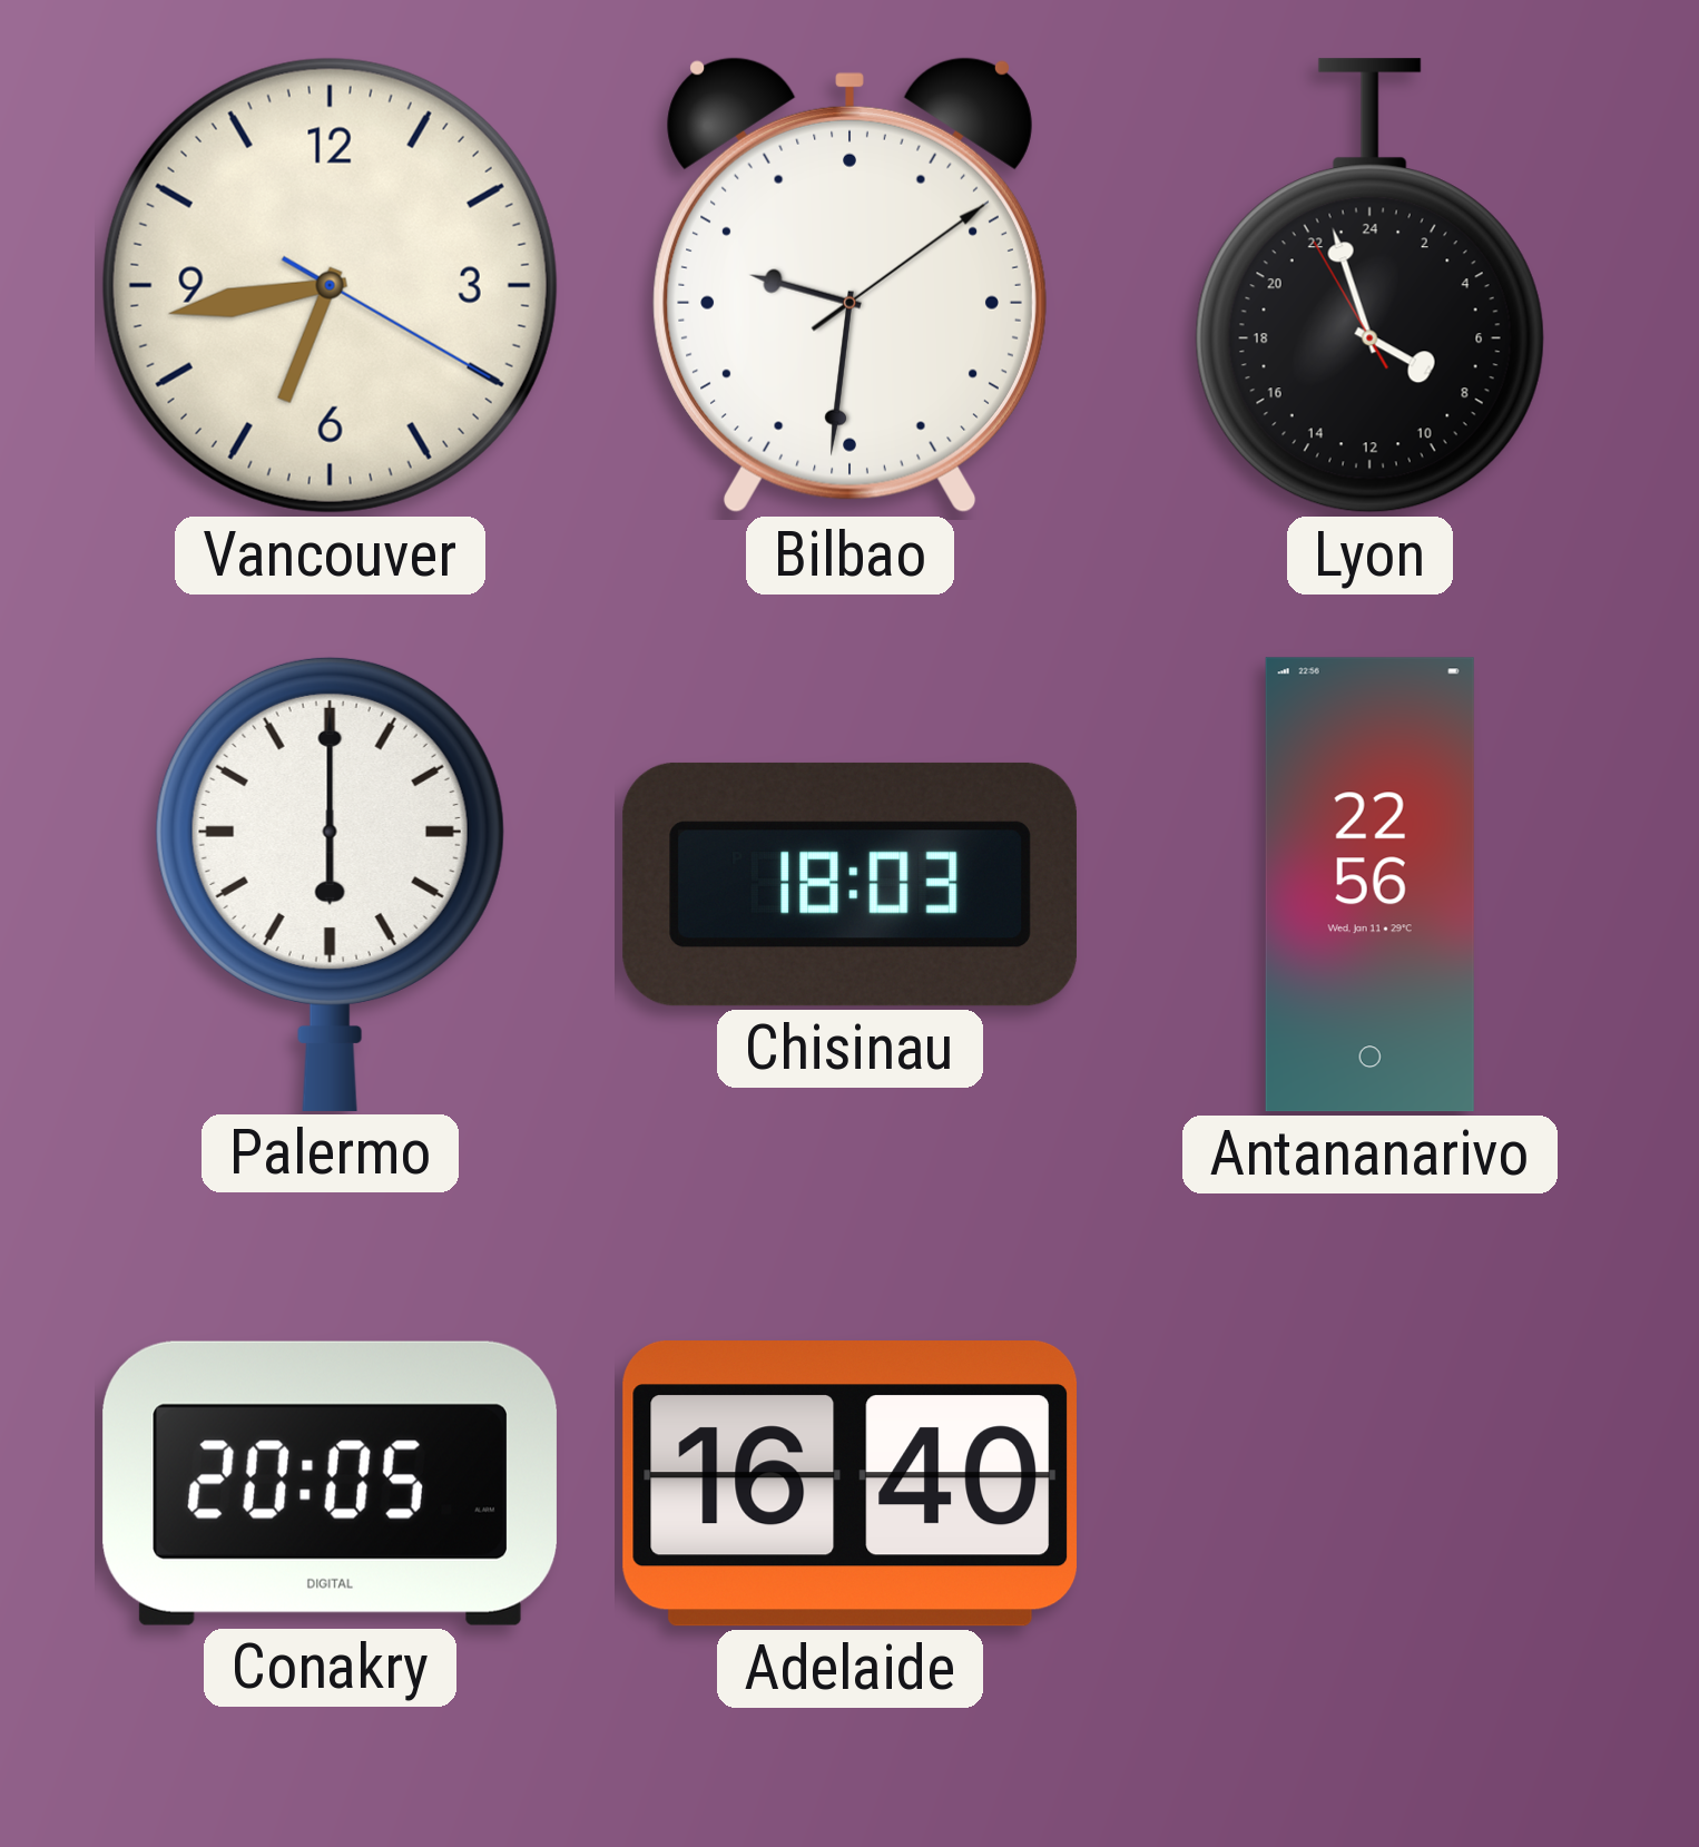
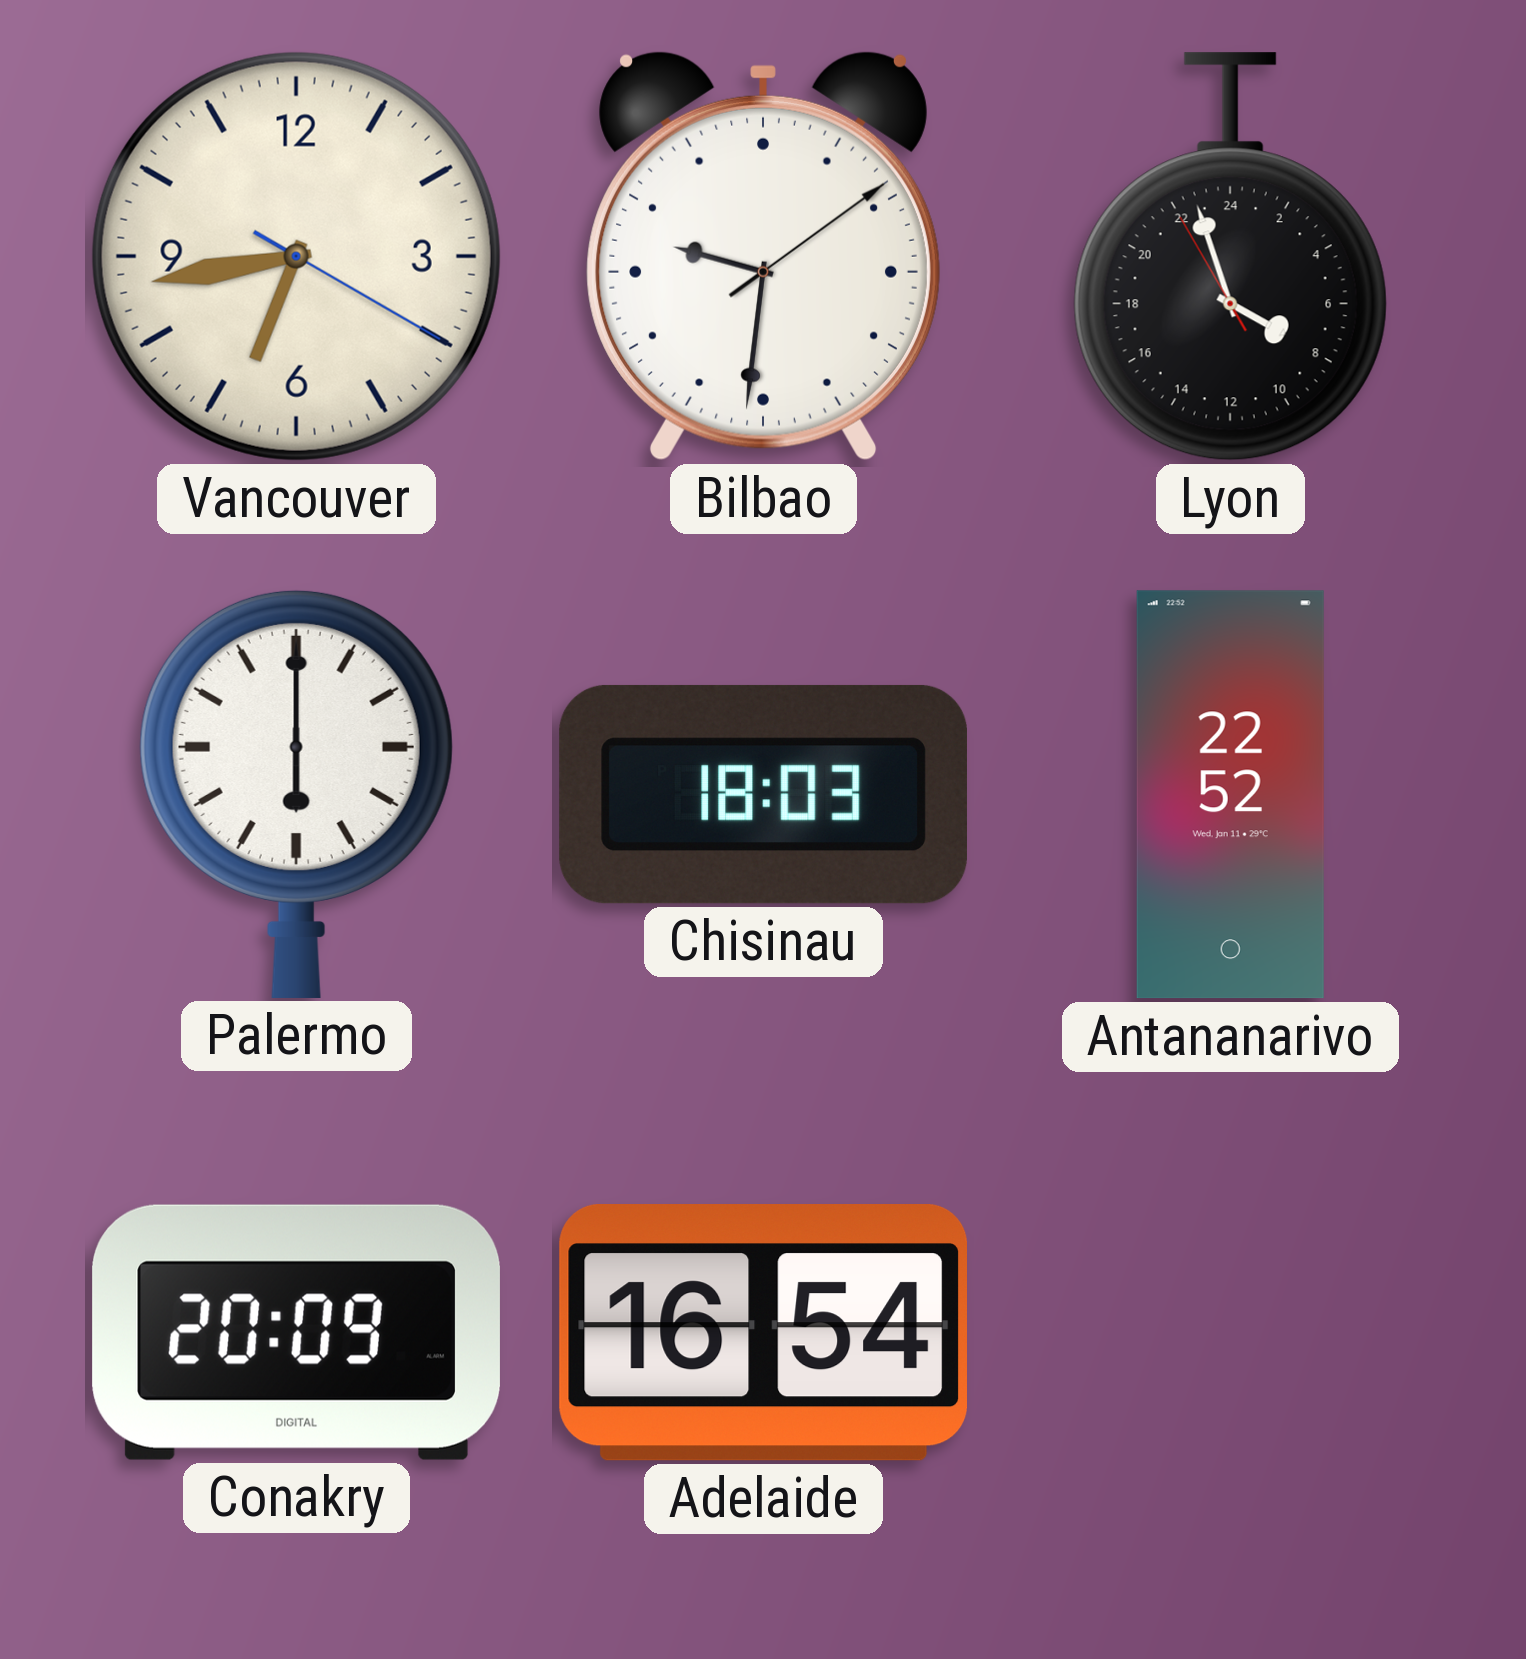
Antananarivo: 22:56 -> 22:52 (1230, 795)
Conakry: 20:05 -> 20:09 (296, 1332)
Adelaide: 16:40 -> 16:54 (763, 1333)
